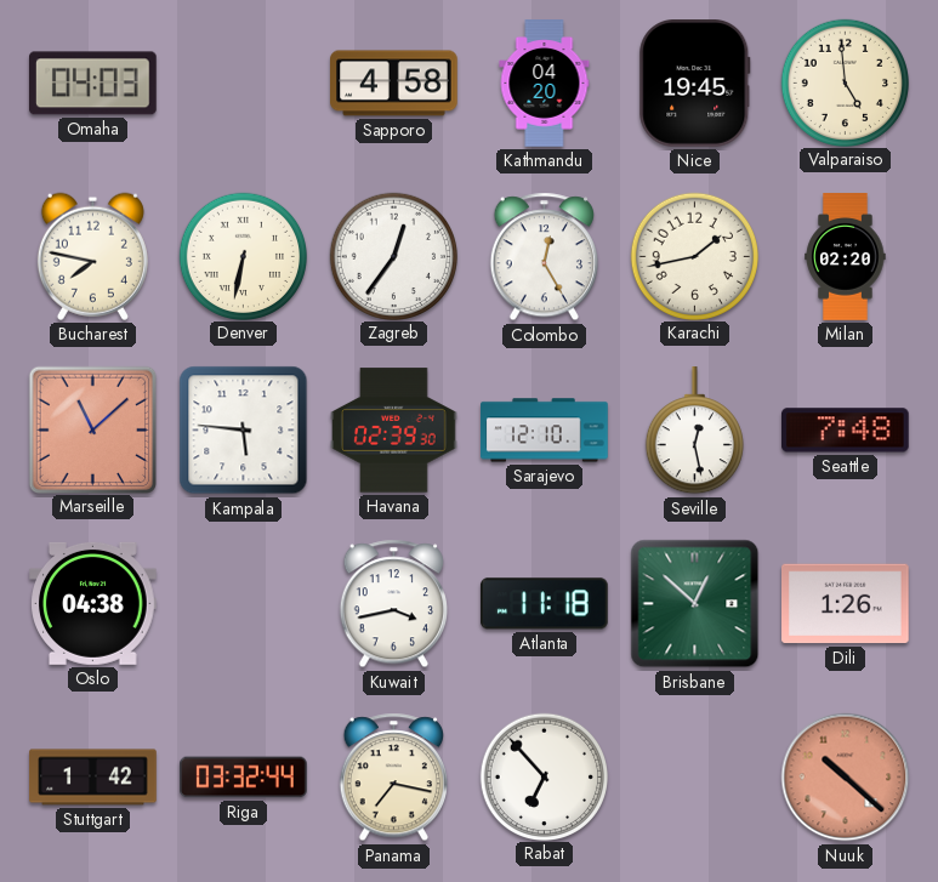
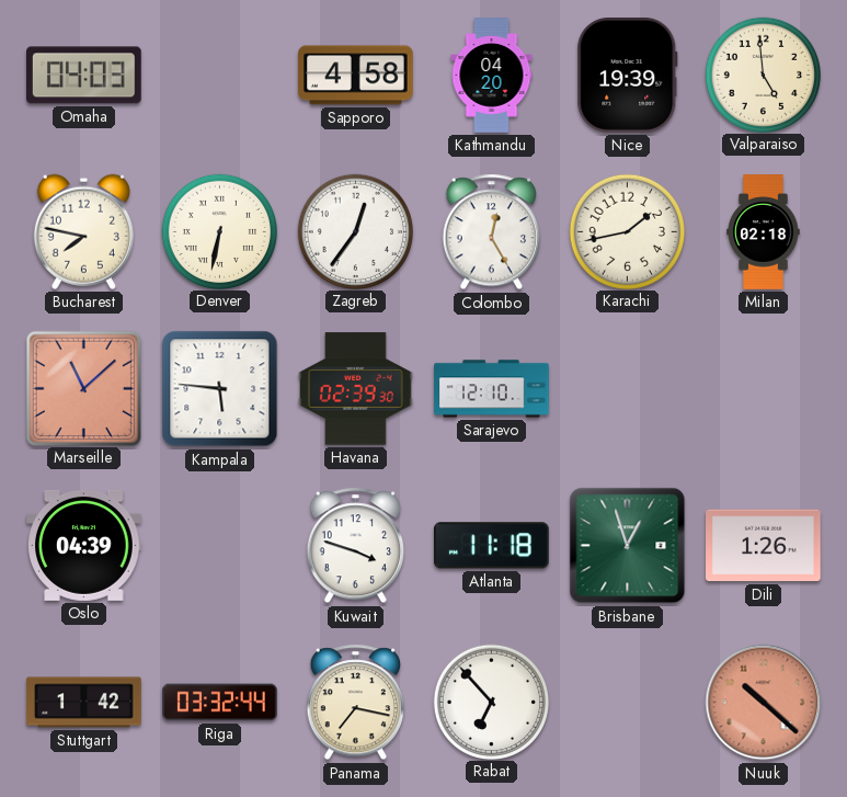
Nice: 19:45 -> 19:39 (628, 76)
Milan: 02:20 -> 02:18 (764, 232)
Seville: 12:28 -> none (694, 431)
Seattle: 7:48 -> none (846, 431)
Oslo: 04:38 -> 04:39 (84, 545)
Kuwait: 3:43 -> 3:48 (355, 546)
Brisbane: 12:52 -> 12:57 (628, 546)
